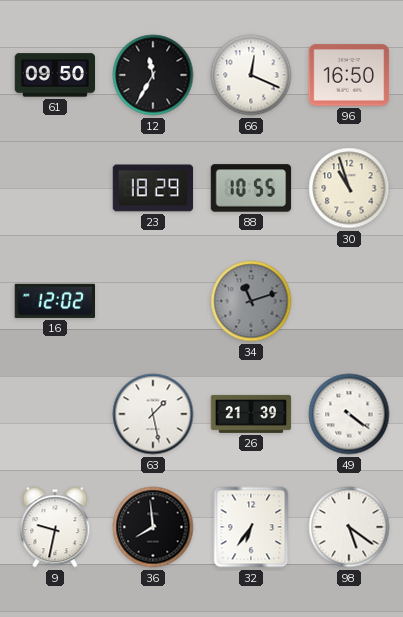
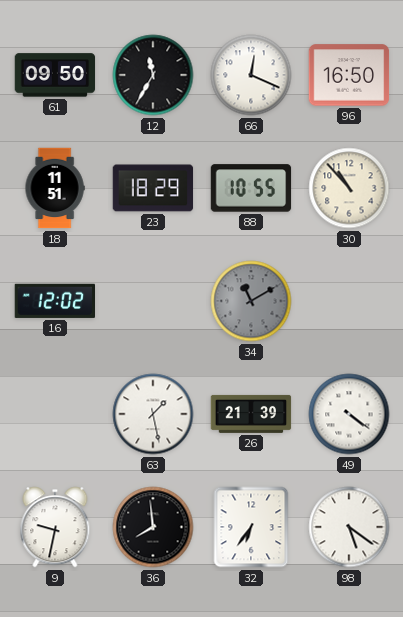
18: none -> 11:51 (55, 188)
30: 10:57 -> 10:53 (349, 188)
34: 11:12 -> 11:10 (251, 301)
